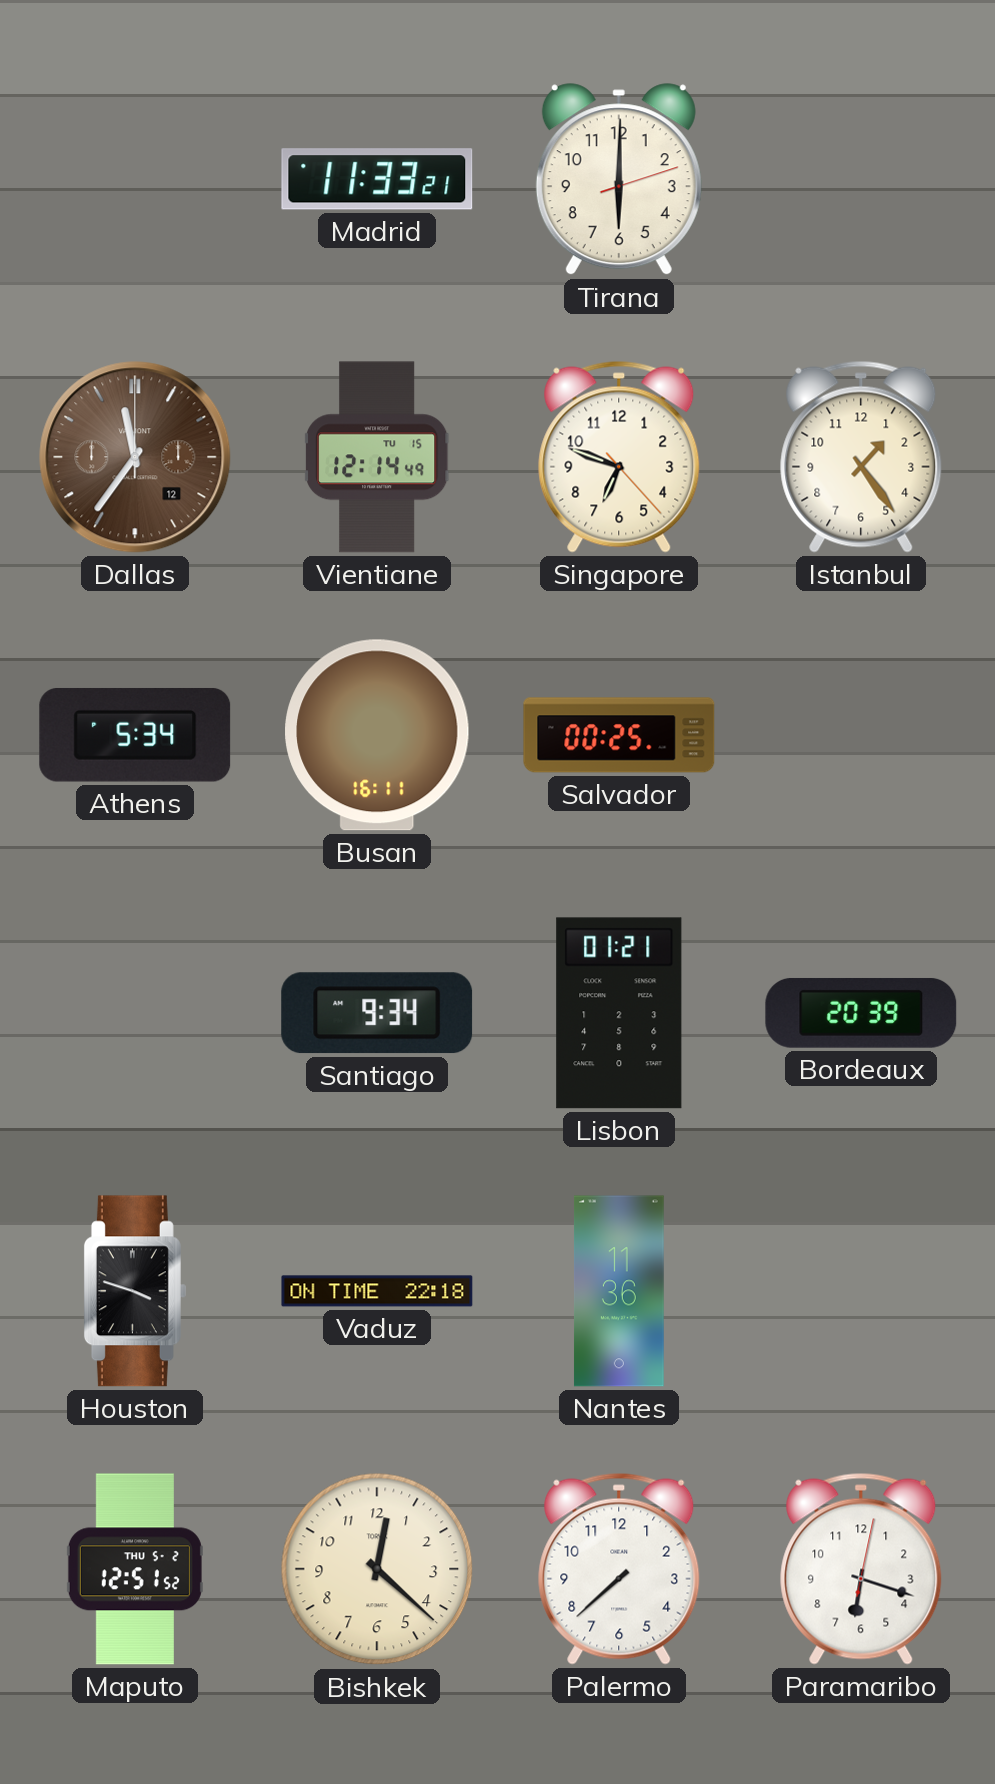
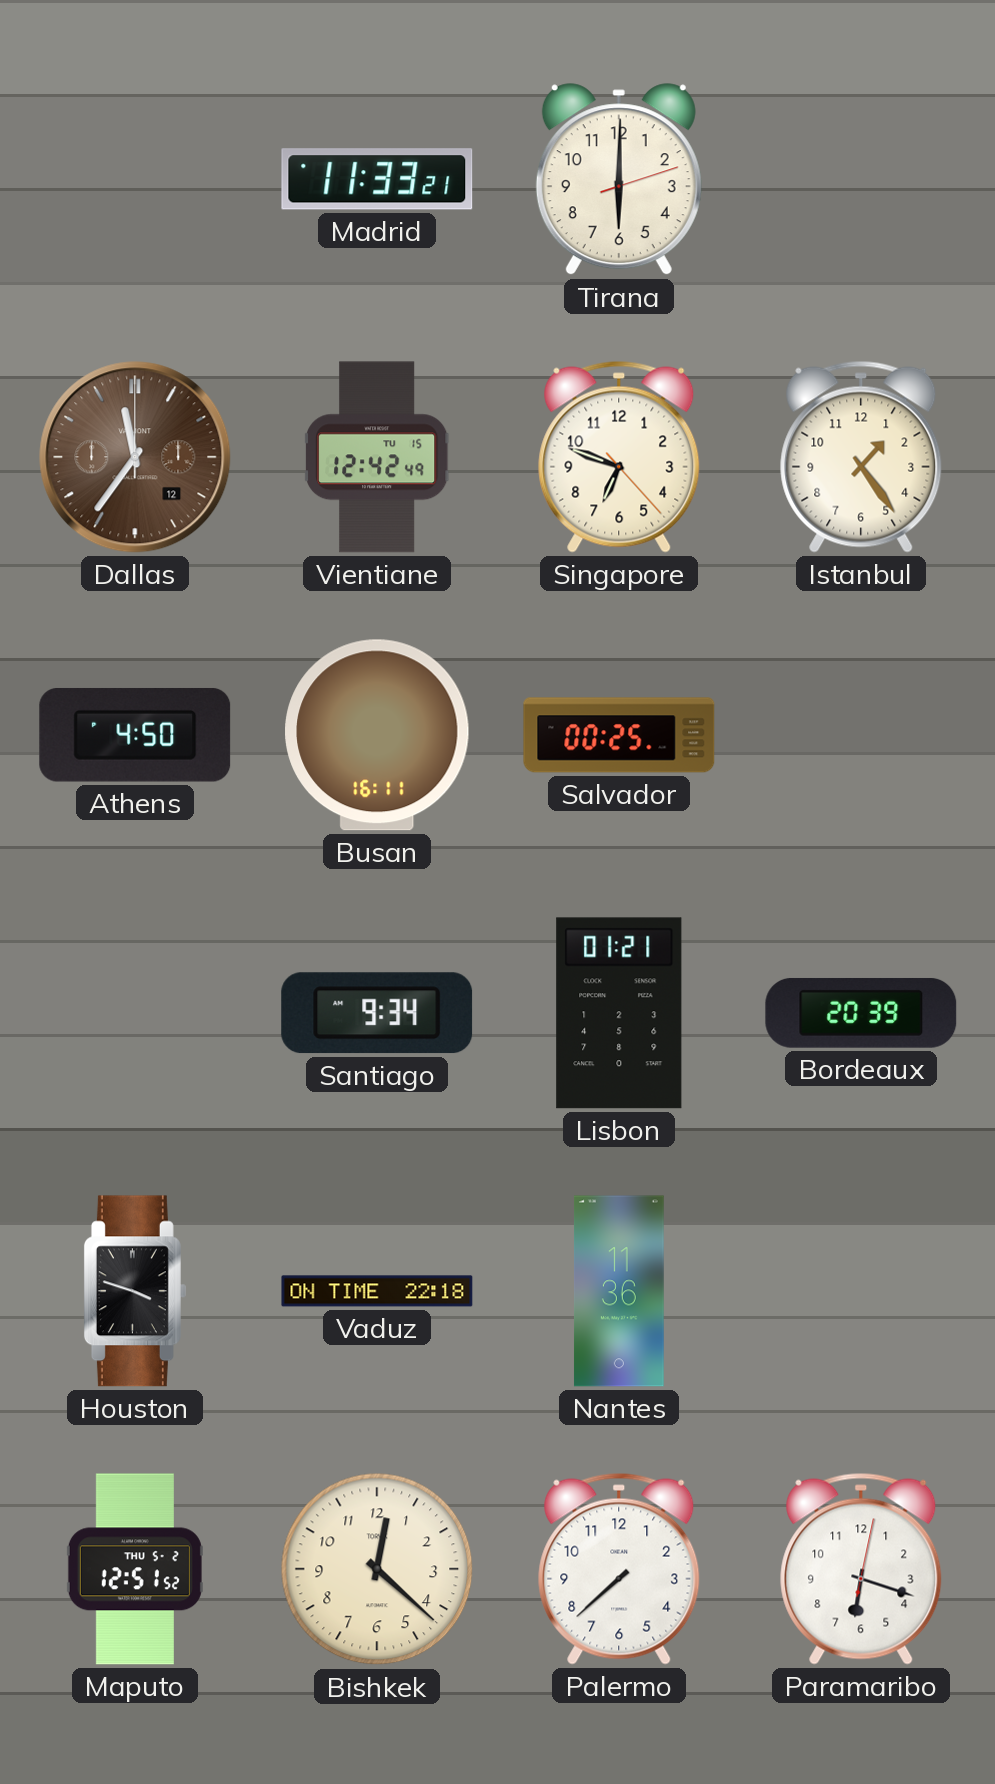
Vientiane: 12:14 -> 12:42 (378, 457)
Athens: 5:34 -> 4:50 (135, 735)
